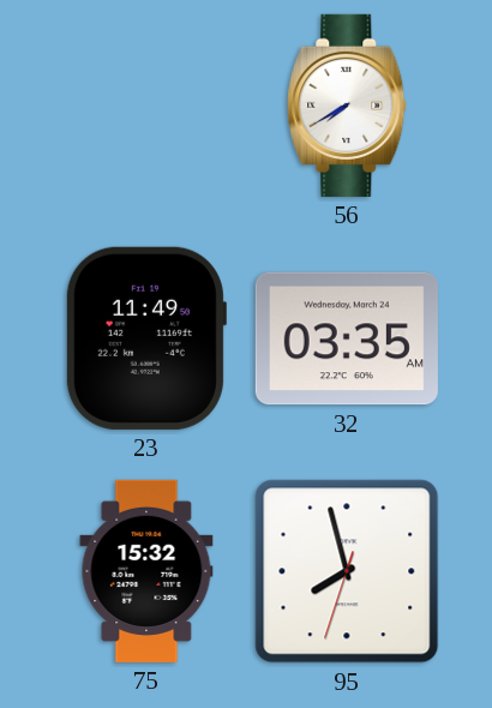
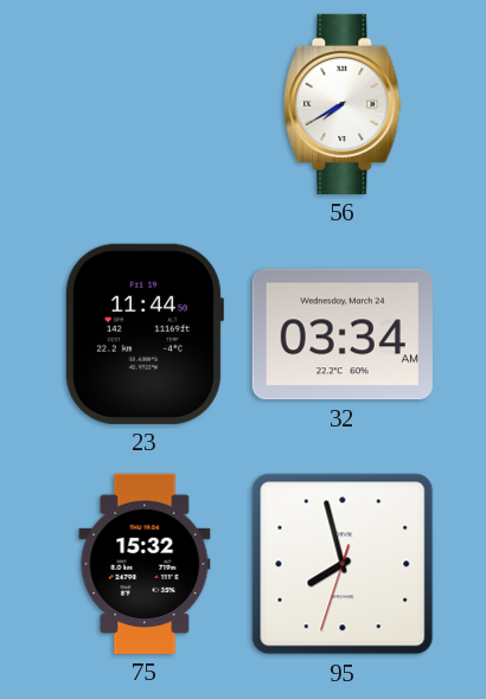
23: 11:49 -> 11:44 (143, 334)
32: 03:35 -> 03:34 (343, 334)
